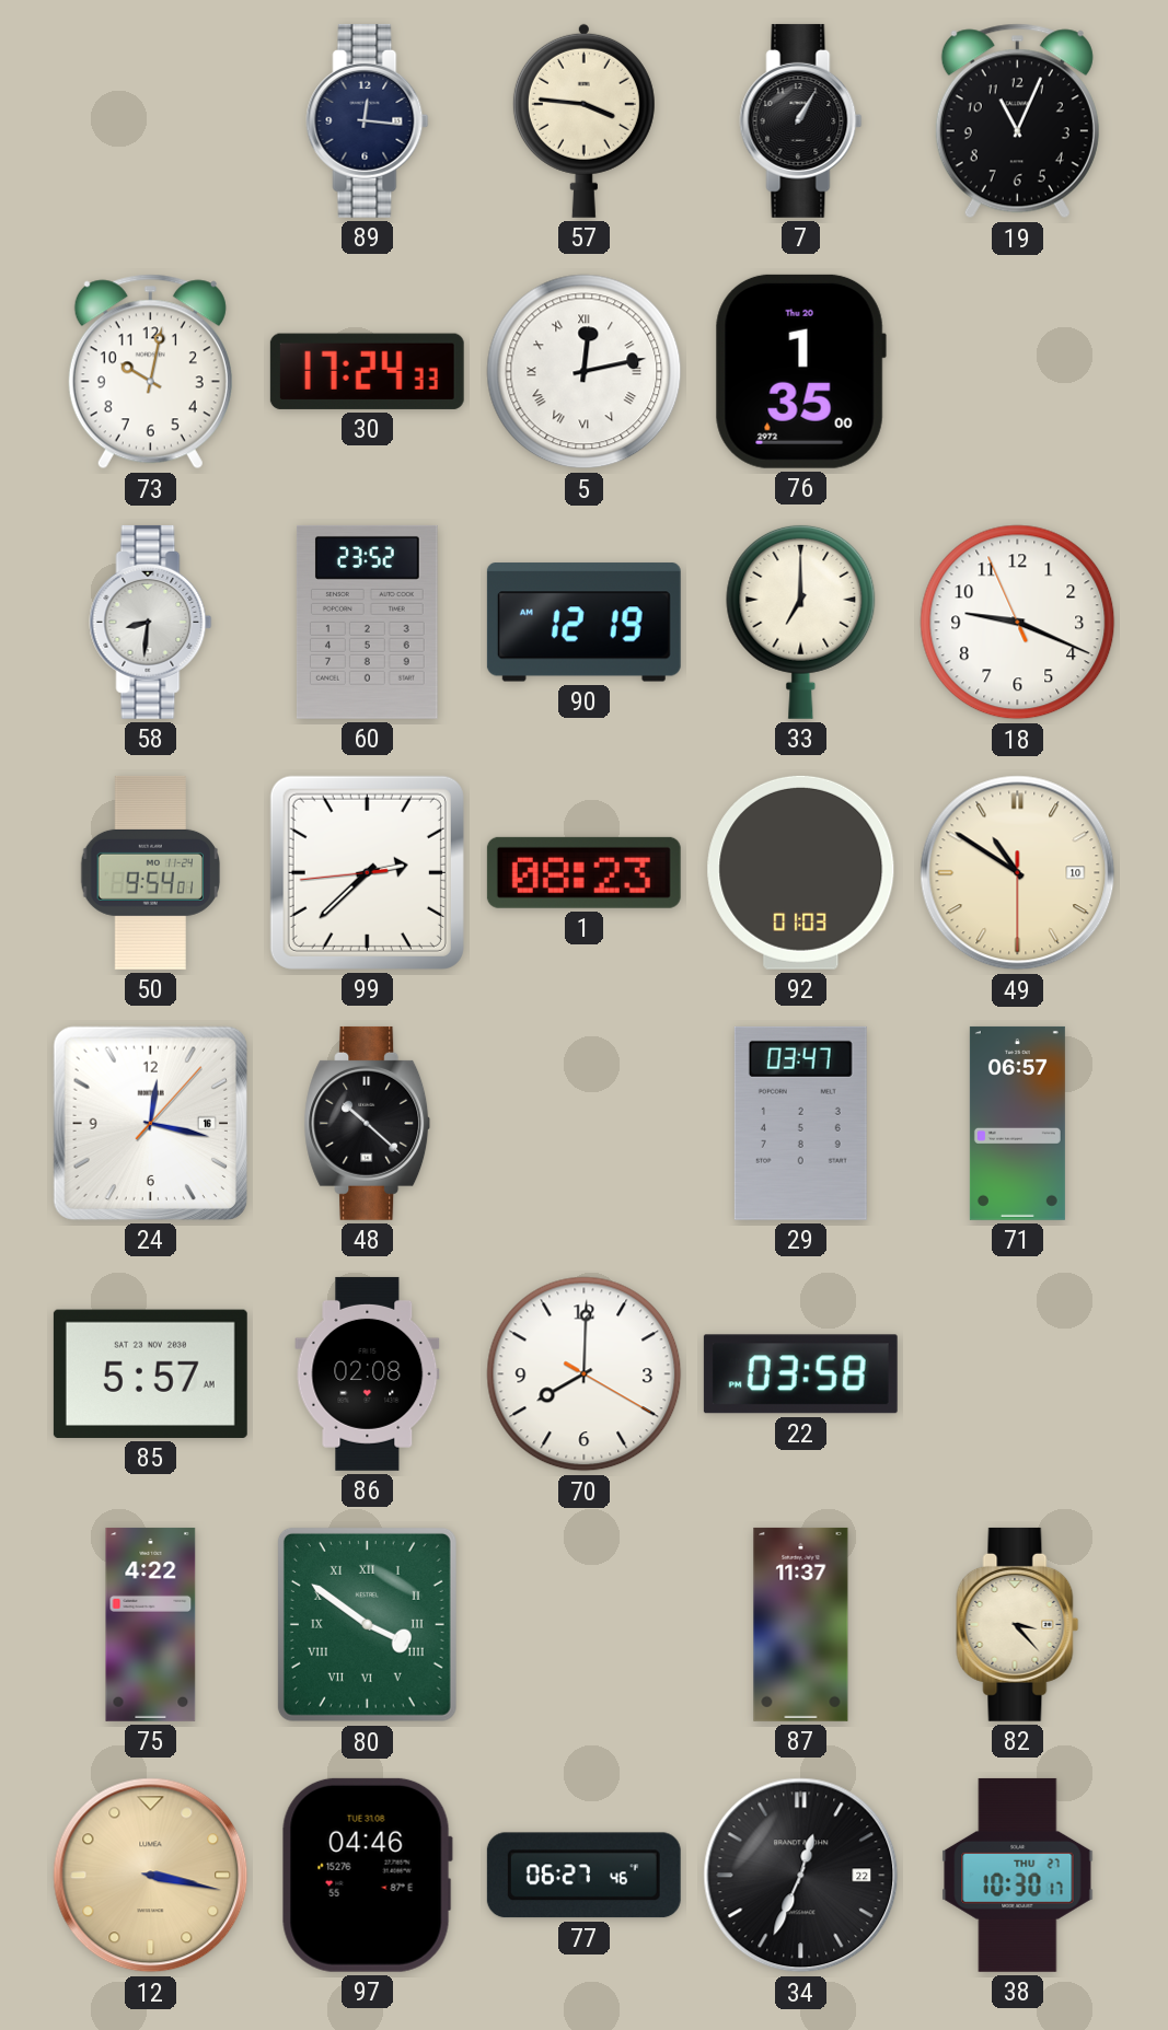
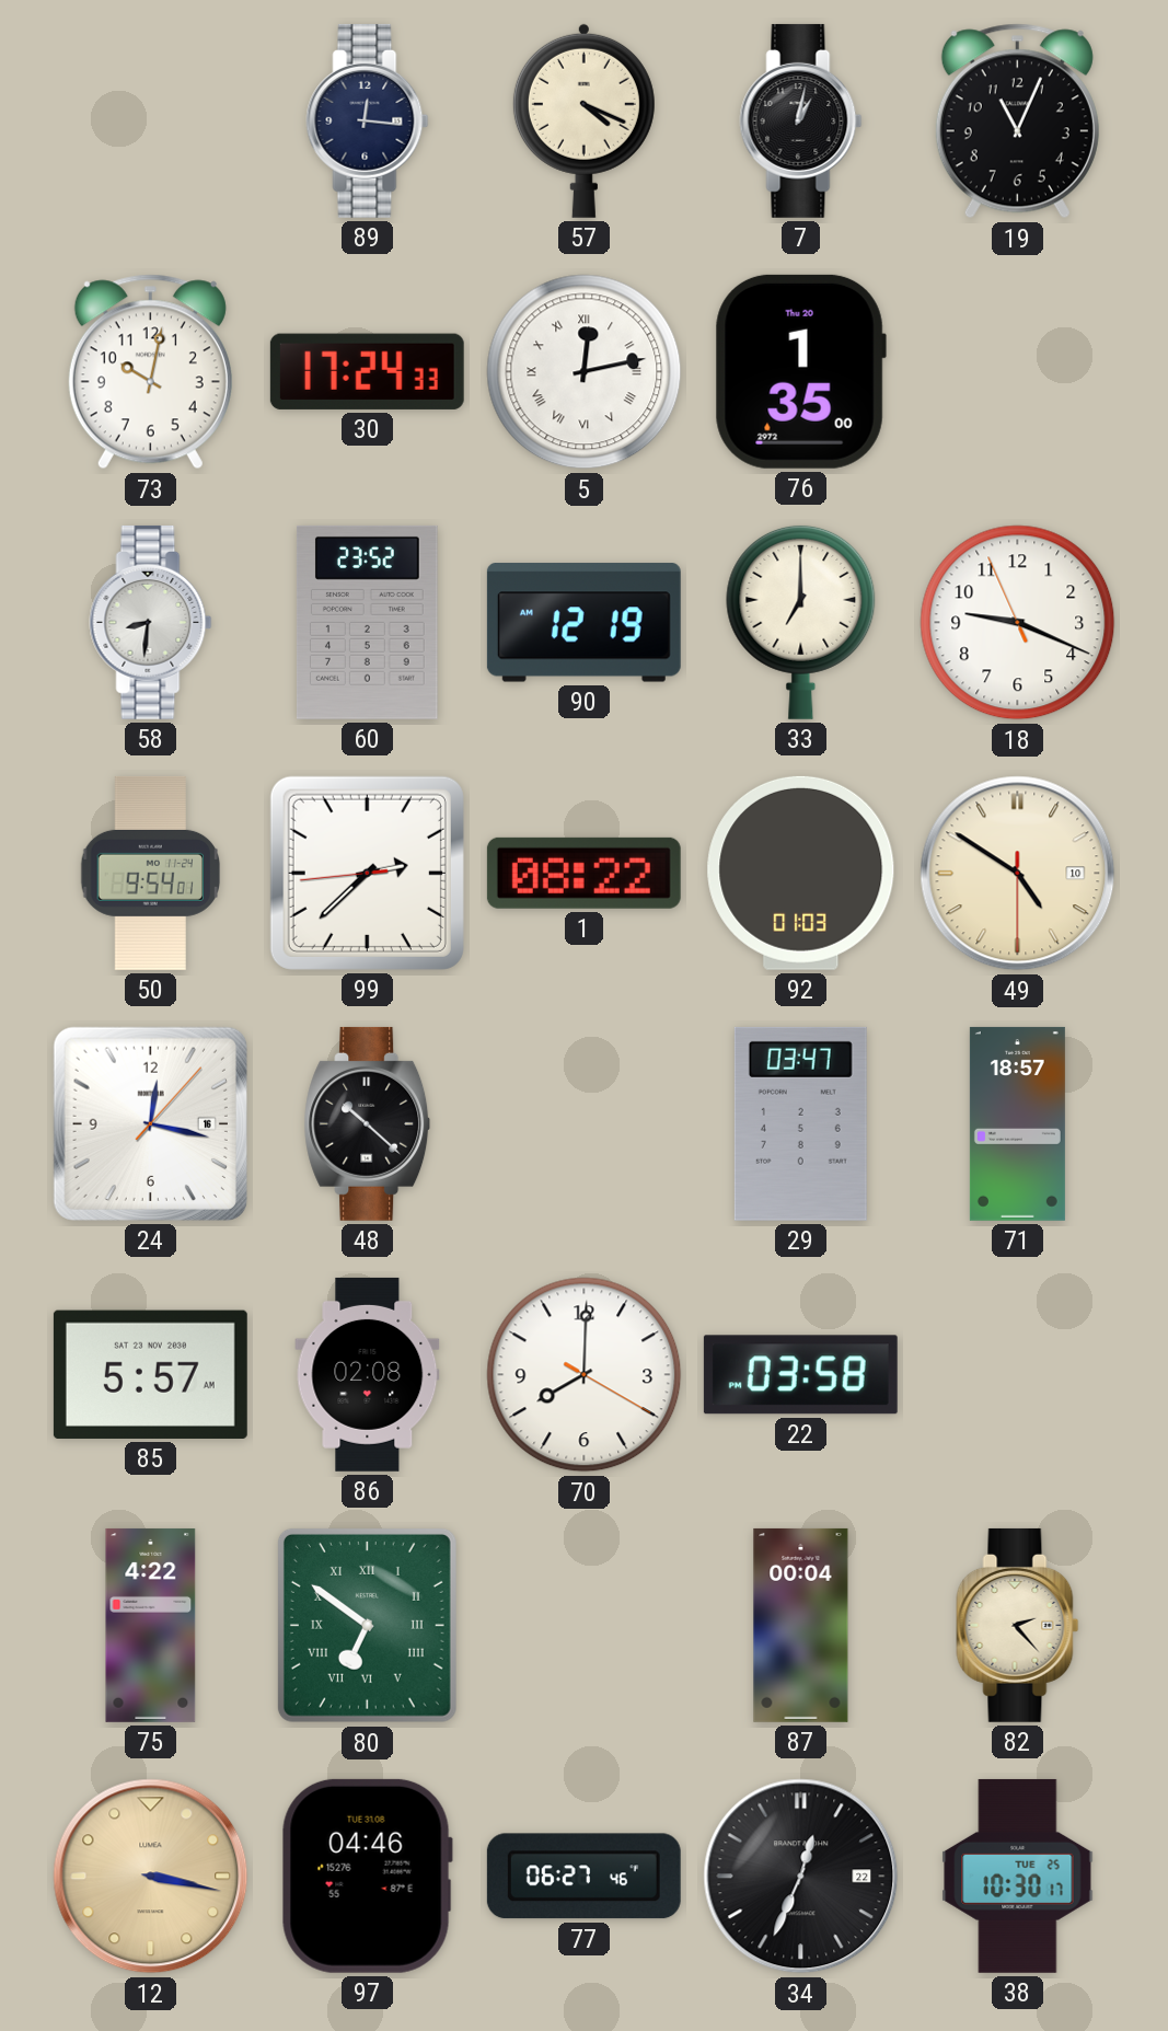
57: 3:46 -> 4:19 (583, 120)
7: 1:05 -> 1:02 (801, 120)
1: 08:23 -> 08:22 (583, 873)
49: 10:50 -> 4:50 (1018, 874)
71: 06:57 -> 18:57 (1017, 1123)
80: 3:51 -> 6:51 (367, 1625)
87: 11:37 -> 00:04 (801, 1625)
82: 3:23 -> 2:23 (1018, 1625)
38 date: THU 27 -> TUE 25 (1018, 1876)
